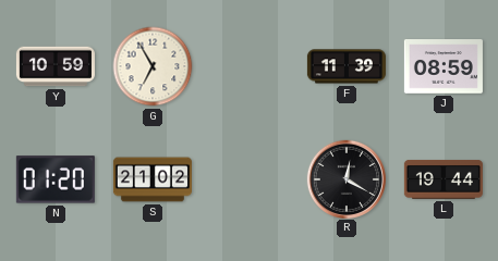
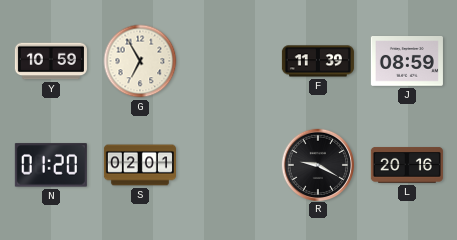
S: 21:02 -> 02:01 (140, 165)
R: 12:20 -> 9:20 (317, 164)
L: 19:44 -> 20:16 (407, 166)
